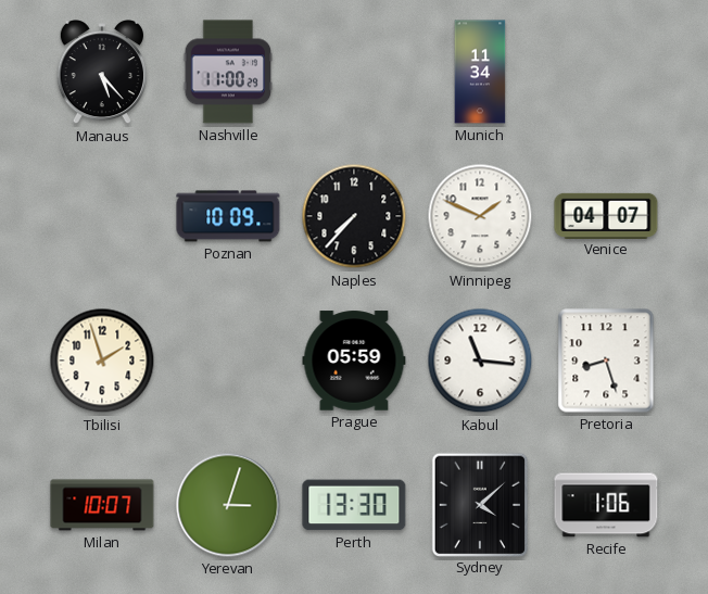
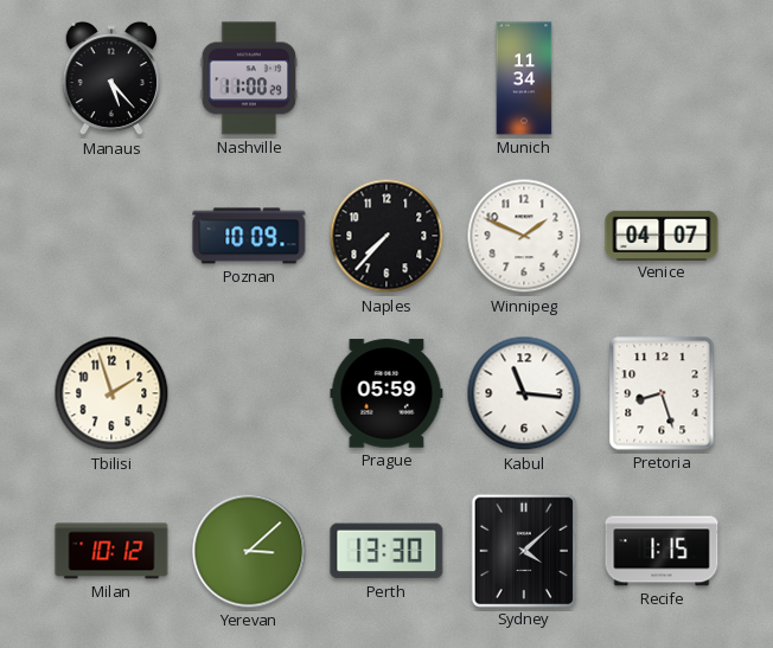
Milan: 10:07 -> 10:12 (111, 551)
Yerevan: 3:03 -> 3:08 (249, 551)
Recife: 1:06 -> 1:15 (662, 551)
